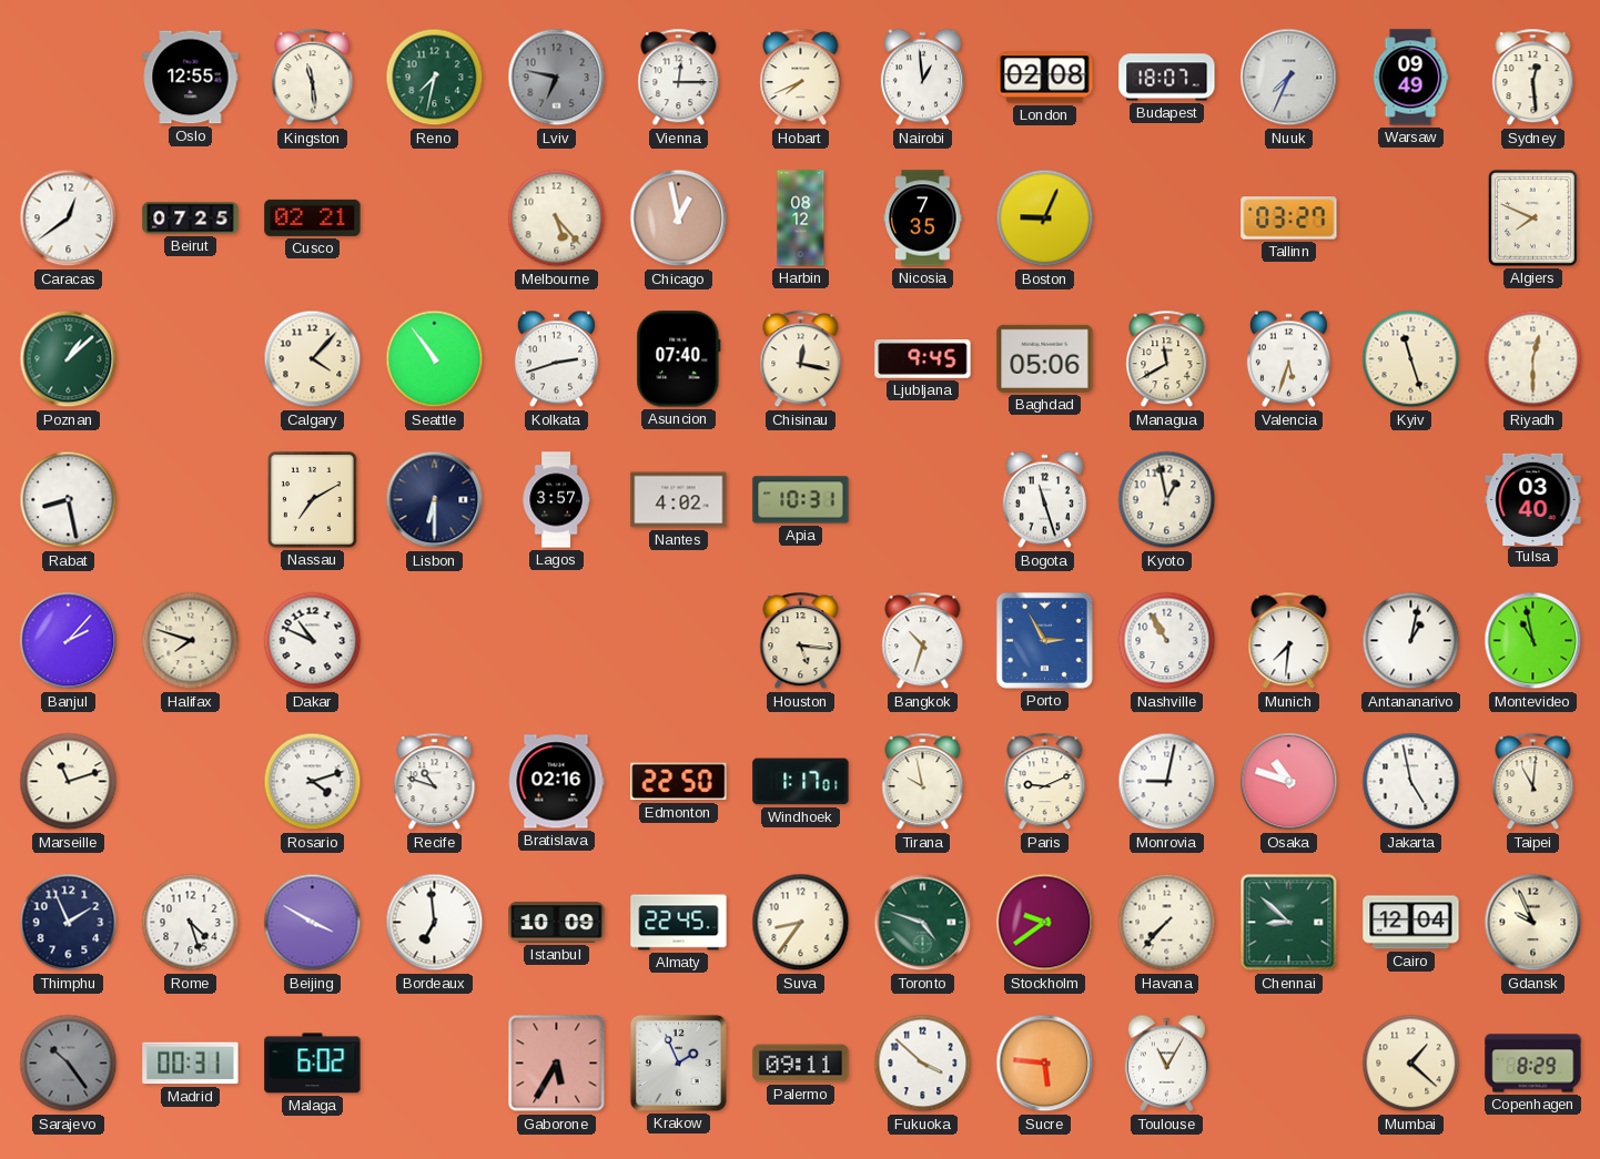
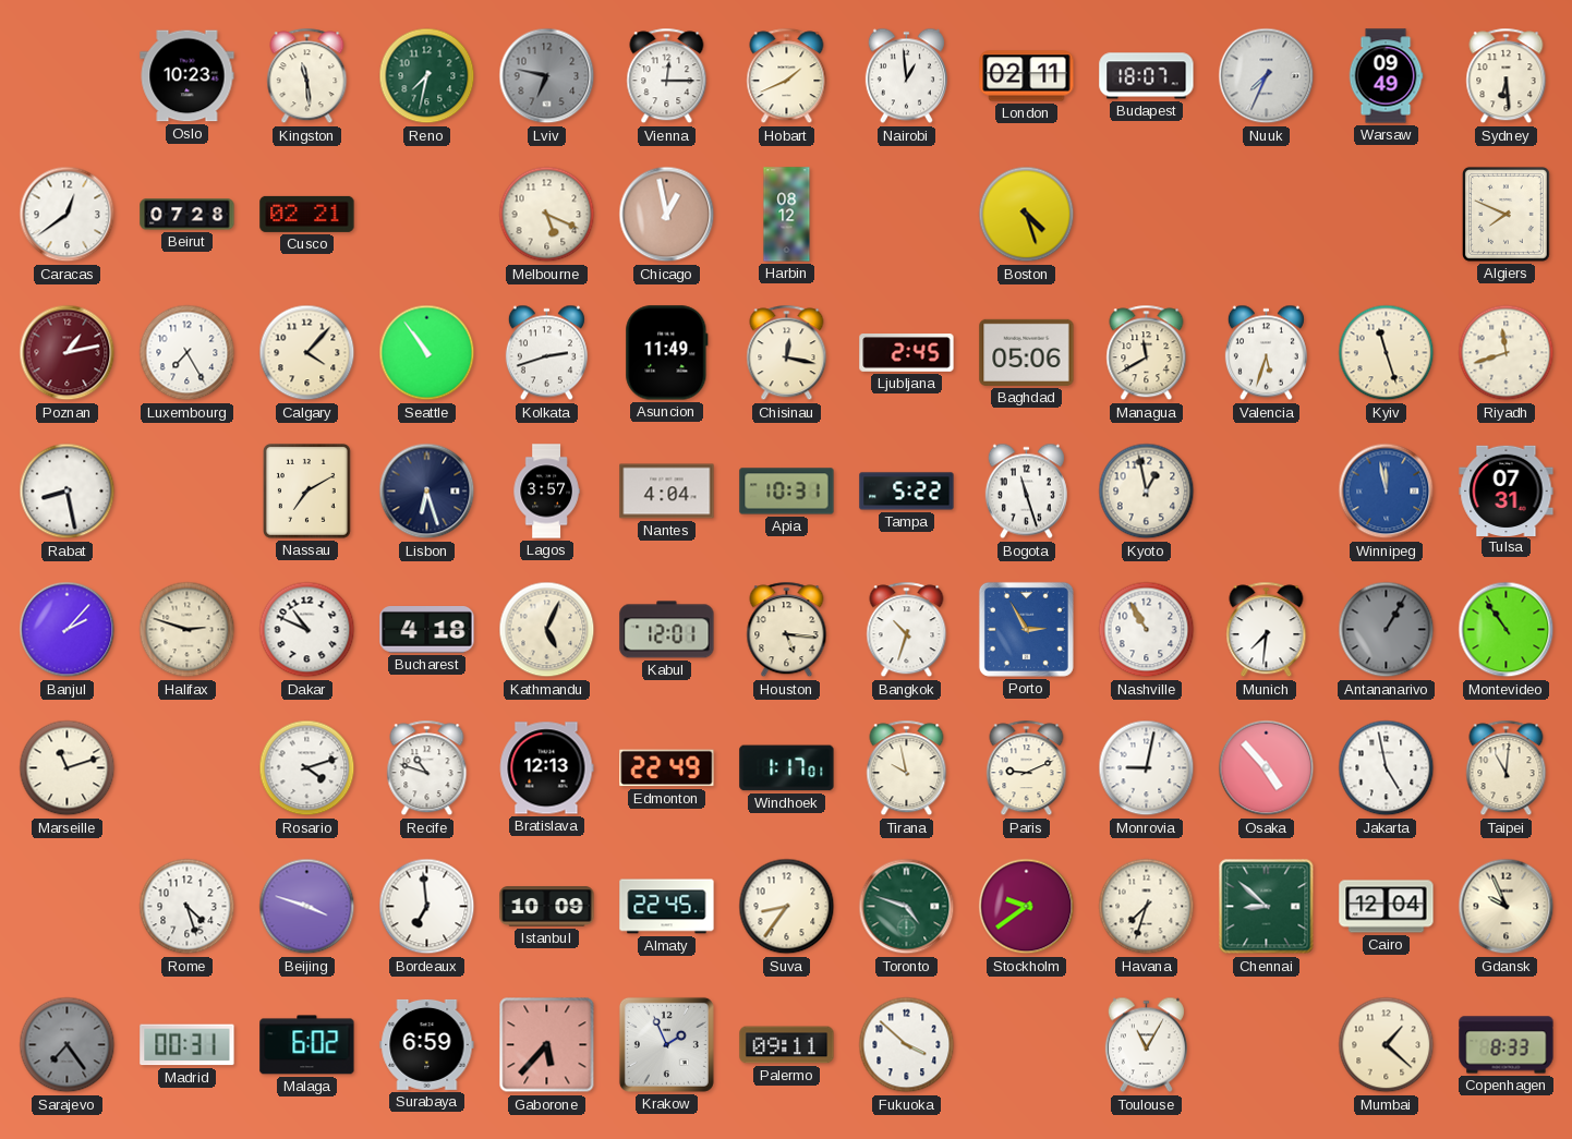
Oslo: 12:55 -> 10:23 (188, 76)
Hobart: 7:41 -> 1:41 (787, 76)
London: 02:08 -> 02:11 (1027, 76)
Sydney: 12:29 -> 6:29 (1507, 76)
Beirut: 07:25 -> 07:28 (188, 215)
Melbourne: 5:23 -> 5:19 (547, 215)
Nicosia: 7:35 -> none (923, 218)
Boston: 9:04 -> 4:27 (1027, 215)
Tallinn: 03:27 -> none (1289, 218)
Poznan: 1:08 -> 1:13 (68, 353)
Poznan dial: green -> burgundy (68, 353)
Luxembourg: none -> 7:25 (188, 353)
Asuncion: 07:40 -> 11:49 (667, 353)
Ljubljana: 9:45 -> 2:45 (907, 353)
Riyadh: 12:30 -> 11:42 (1507, 353)
Lisbon: 6:30 -> 6:27 (427, 492)
Nantes: 4:02 -> 4:04 (667, 492)
Tampa: none -> 5:22 (907, 492)
Winnipeg: none -> 11:58 (1387, 492)
Tulsa: 03:40 -> 07:31 (1507, 490)
Halifax: 7:48 -> 2:48 (188, 630)
Bucharest: none -> 4:18 (427, 630)
Kathmandu: none -> 5:04 (547, 630)
Kabul: none -> 12:01 (667, 630)
Antananarivo: 1:02 -> 1:05 (1387, 630)
Antananarivo dial: white -> grey (1387, 630)
Montevideo: 10:58 -> 10:54 (1507, 630)
Bratislava: 02:16 -> 12:13 (546, 768)
Edmonton: 22:50 -> 22:49 (667, 768)
Osaka: 10:48 -> 4:53 (1267, 768)
Thimphu: 1:56 -> none (69, 923)
Beijing: 3:50 -> 3:48 (307, 907)
Havana: 7:37 -> 7:33 (1147, 907)
Sarajevo: 10:24 -> 7:24 (68, 1045)
Surabaya: none -> 6:59 (427, 1044)
Gaborone: 5:35 -> 5:37 (547, 1045)
Sucre: 5:46 -> none (1045, 1064)
Copenhagen: 8:29 -> 8:33 (1507, 1045)
